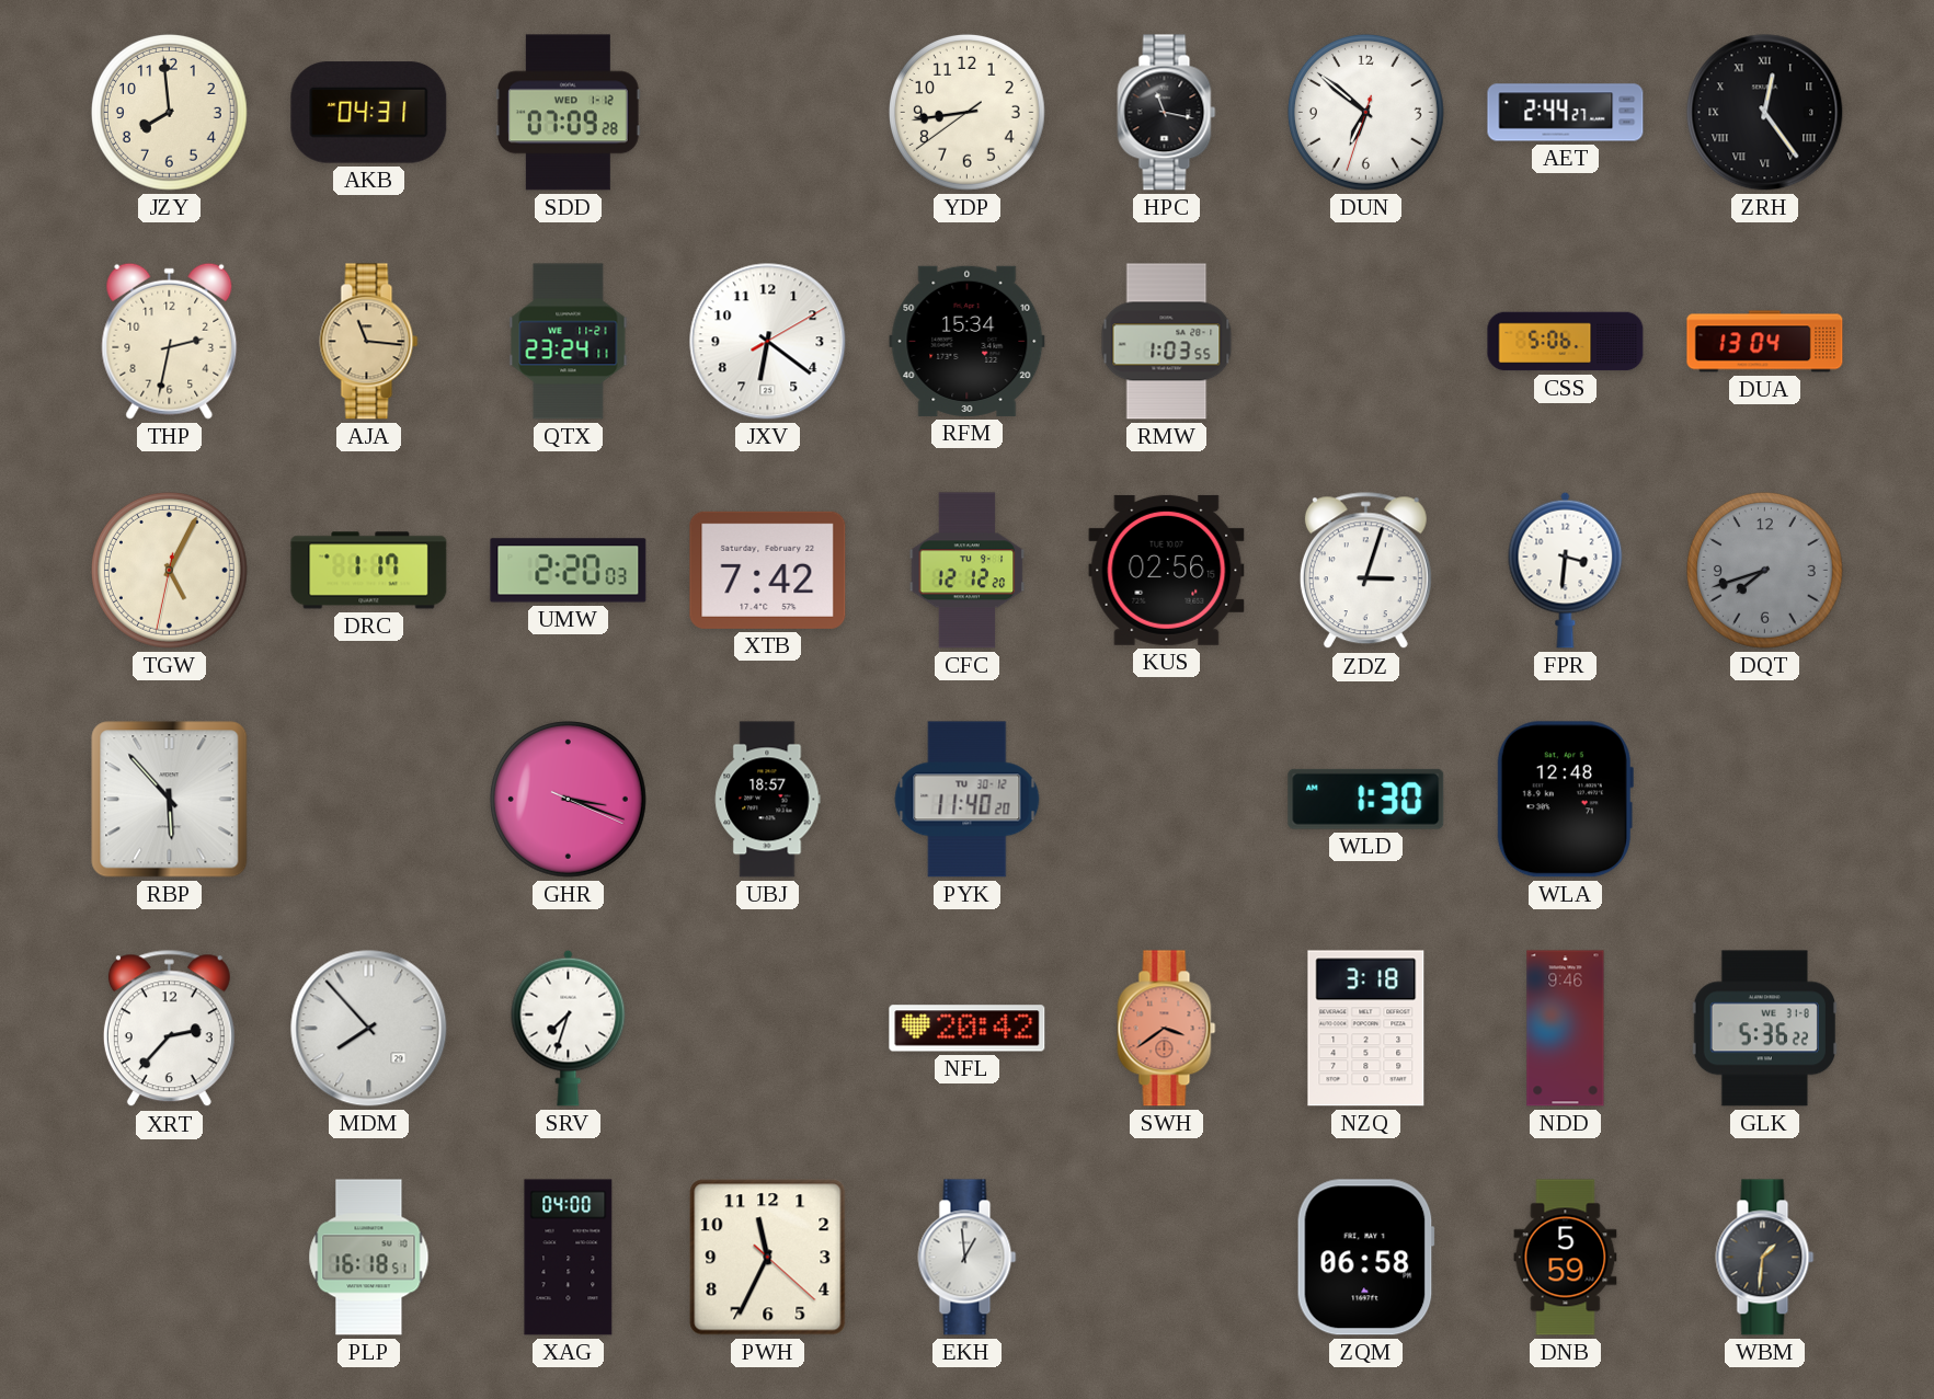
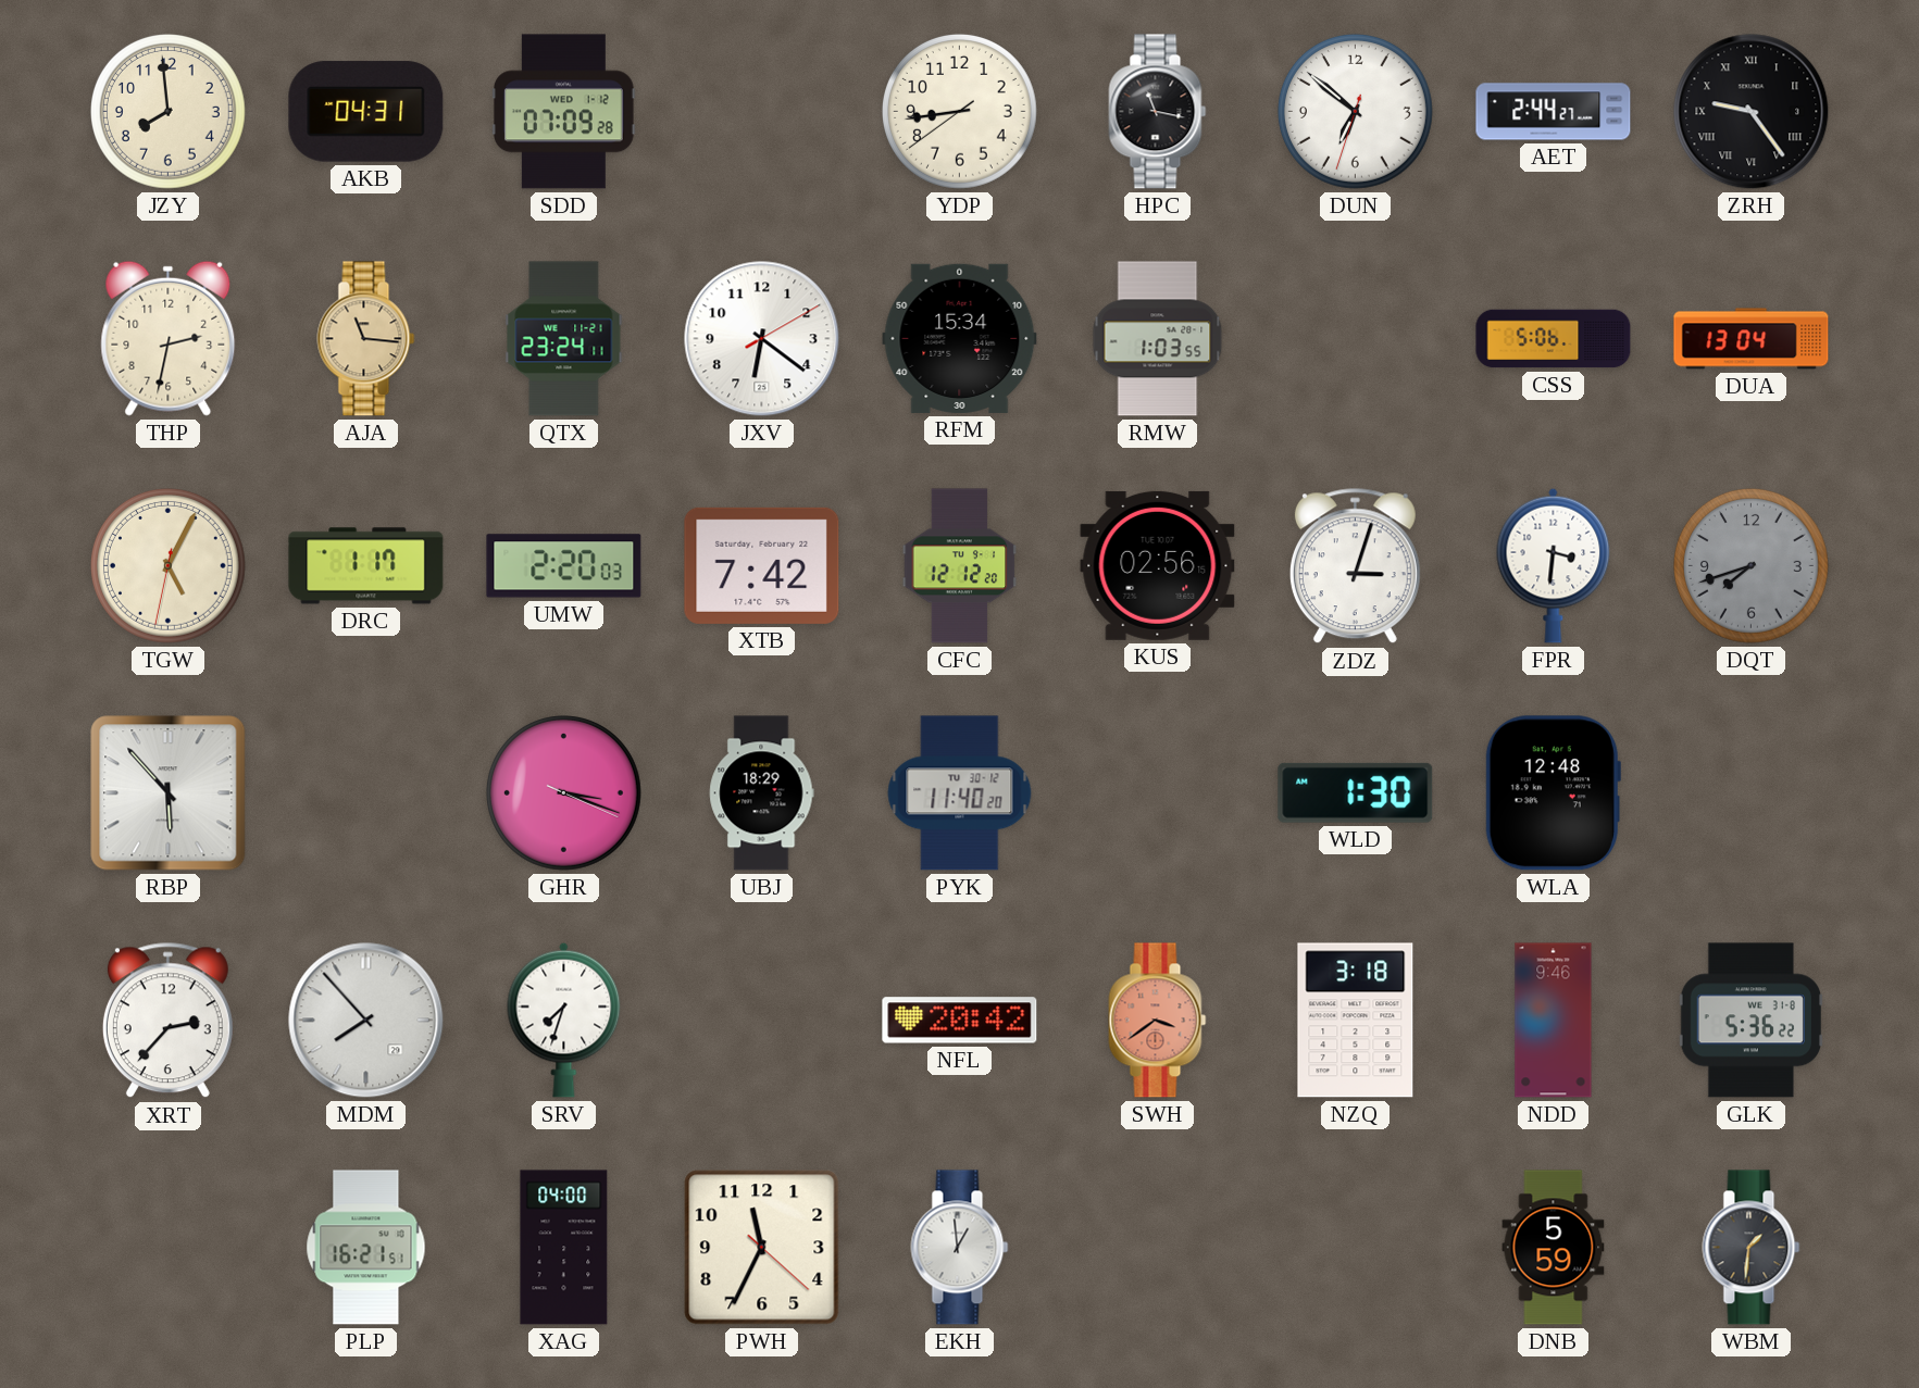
ZRH: 12:24 -> 9:24 (1752, 112)
UBJ: 18:57 -> 18:29 (762, 793)
PLP: 16:18 -> 16:21 (366, 1248)
ZQM: 06:58 -> none (1365, 1258)
